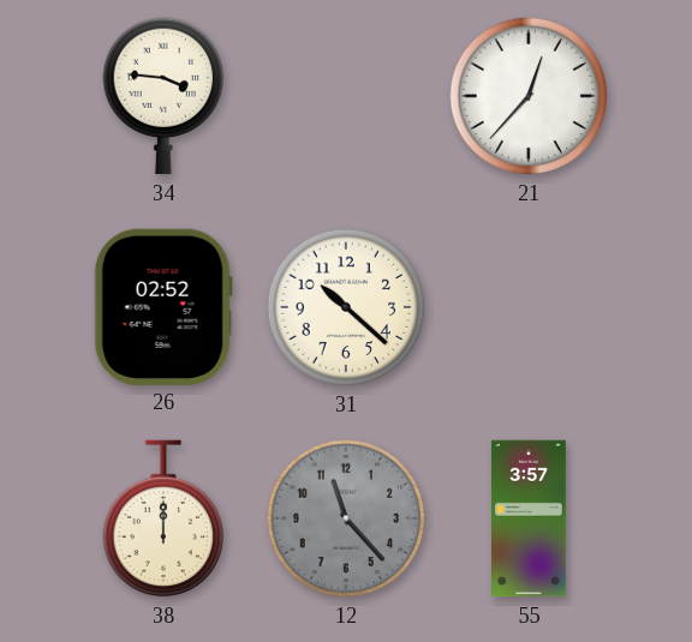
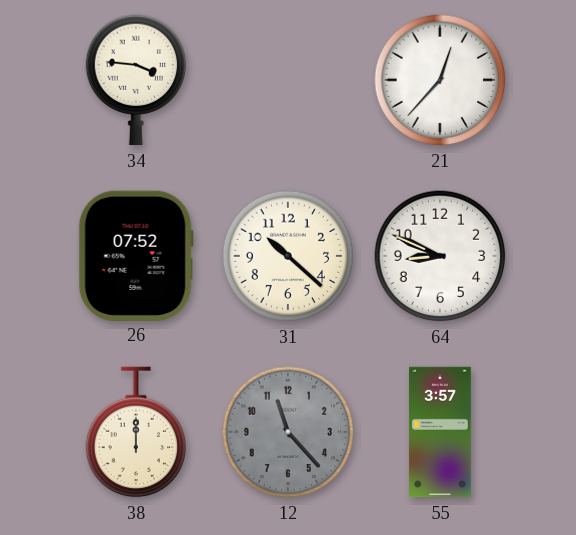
26: 02:52 -> 07:52 (136, 255)
64: none -> 8:49 (440, 256)
